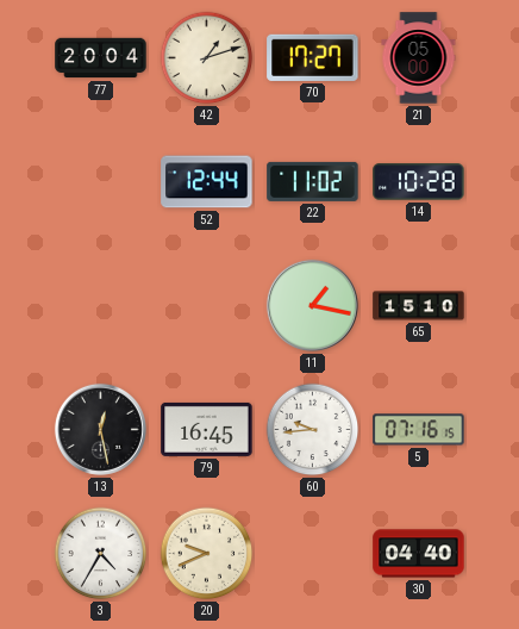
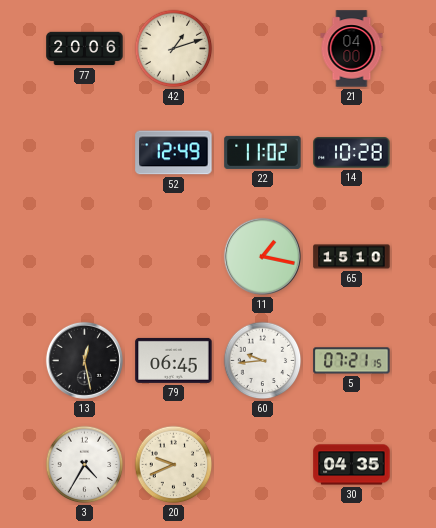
77: 20:04 -> 20:06 (85, 49)
70: 17:27 -> none (313, 57)
21: 05:00 -> 04:00 (352, 49)
52: 12:44 -> 12:49 (174, 153)
79: 16:45 -> 06:45 (174, 360)
5: 07:16 -> 07:21 (352, 361)
30: 04:40 -> 04:35 (352, 465)
